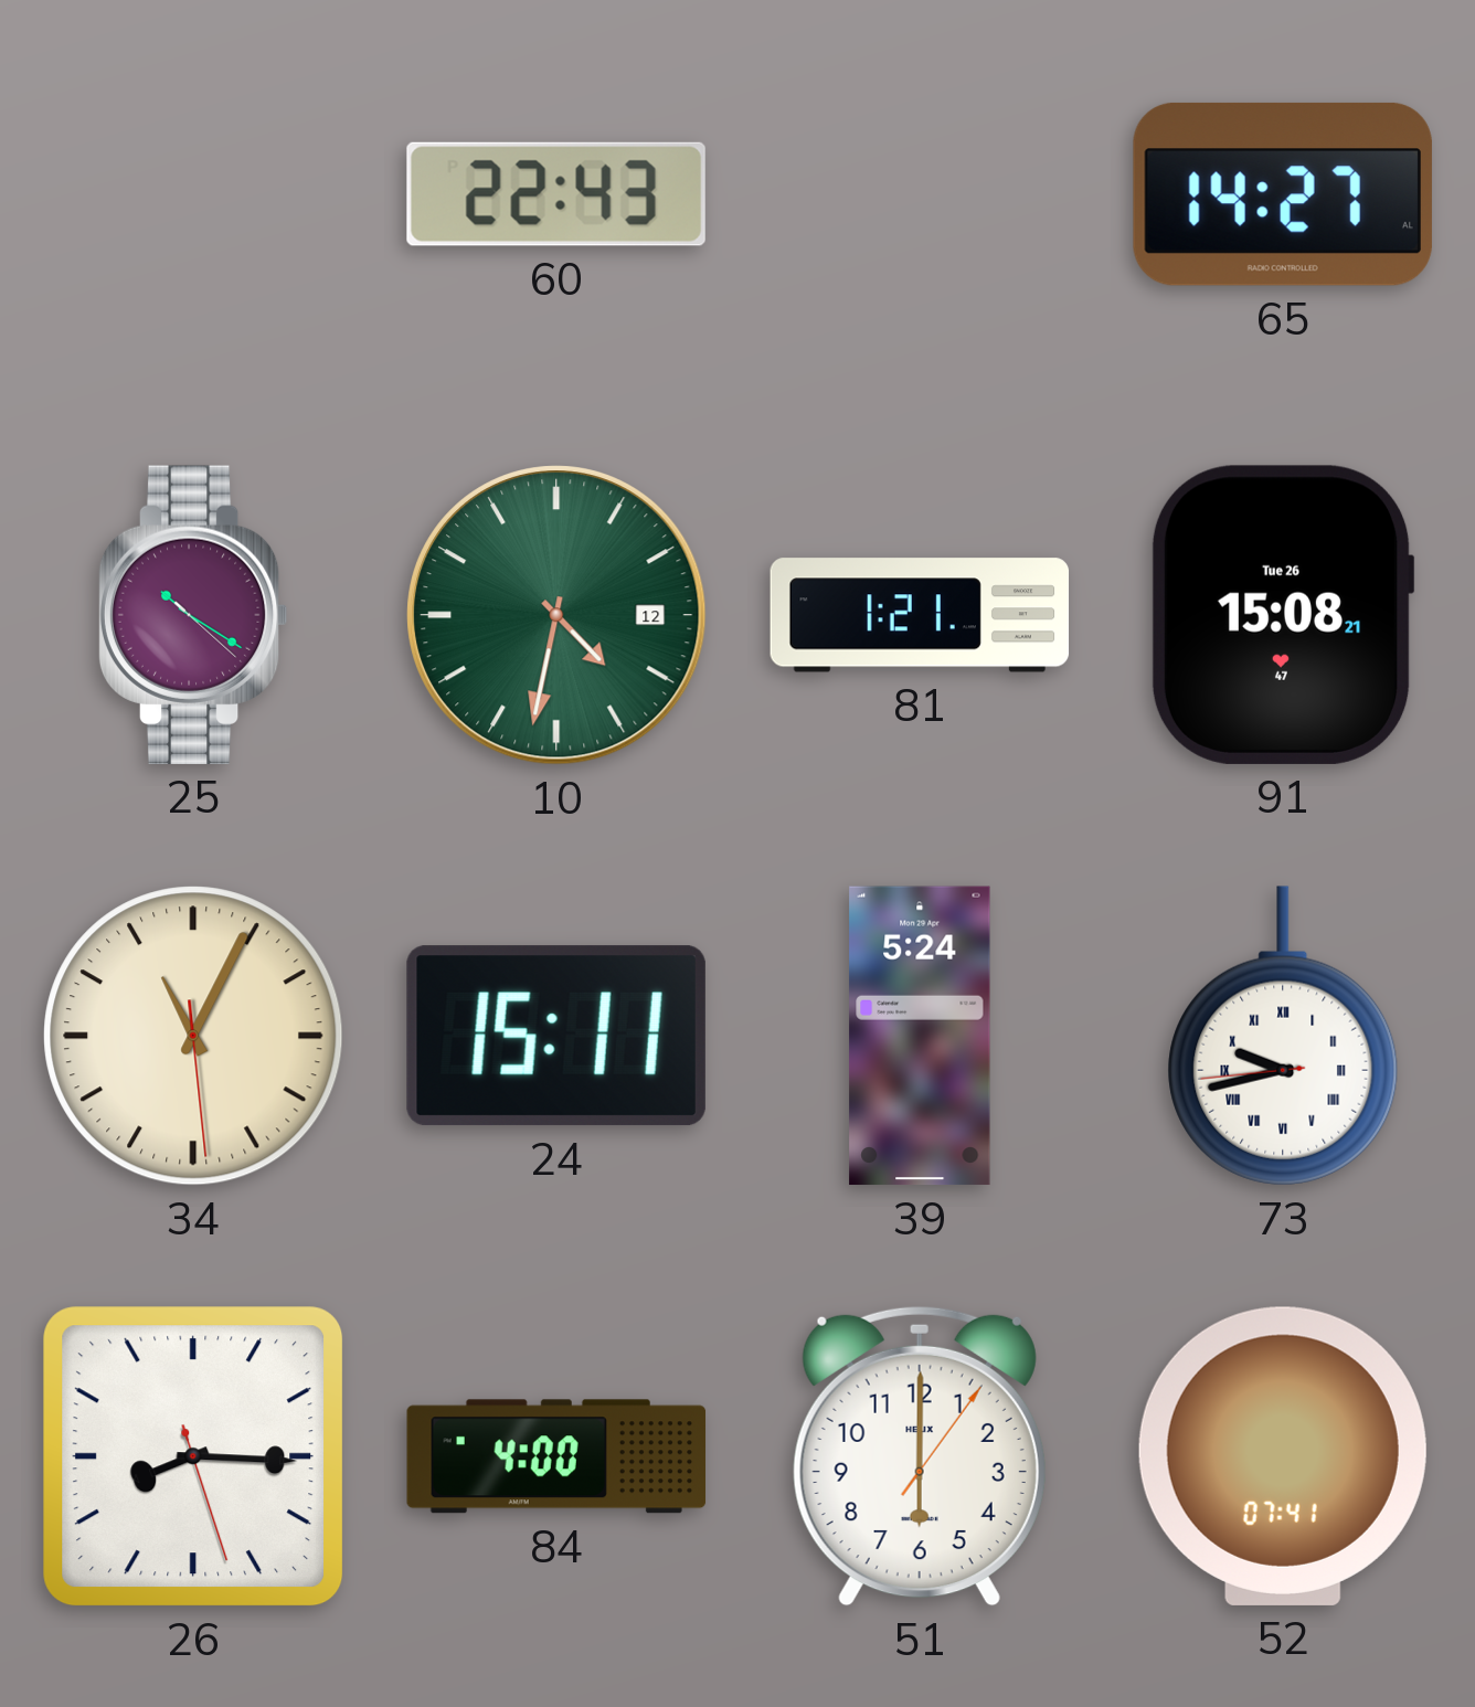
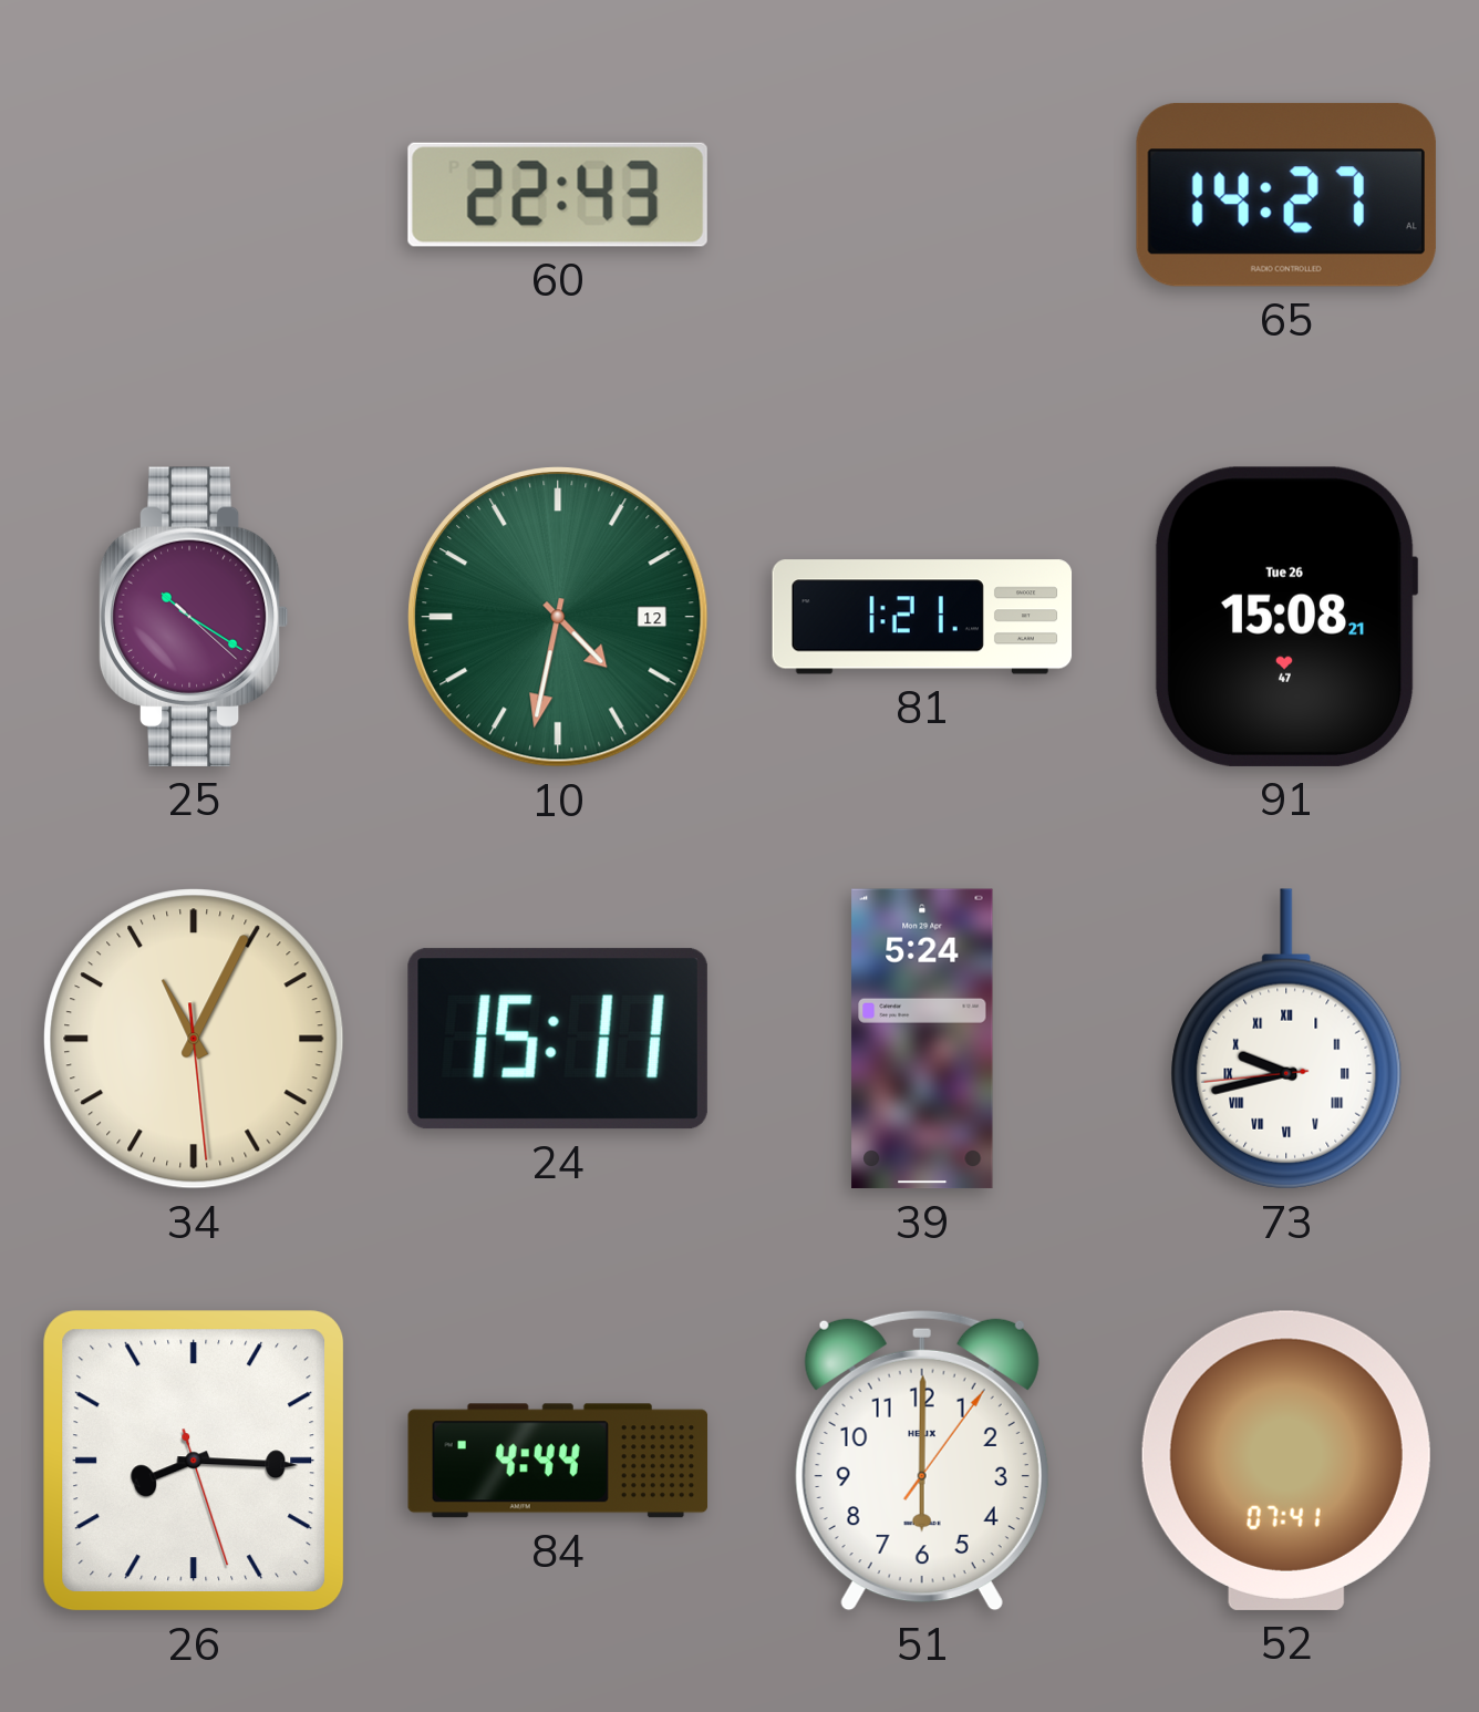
84: 4:00 -> 4:44 (558, 1461)
